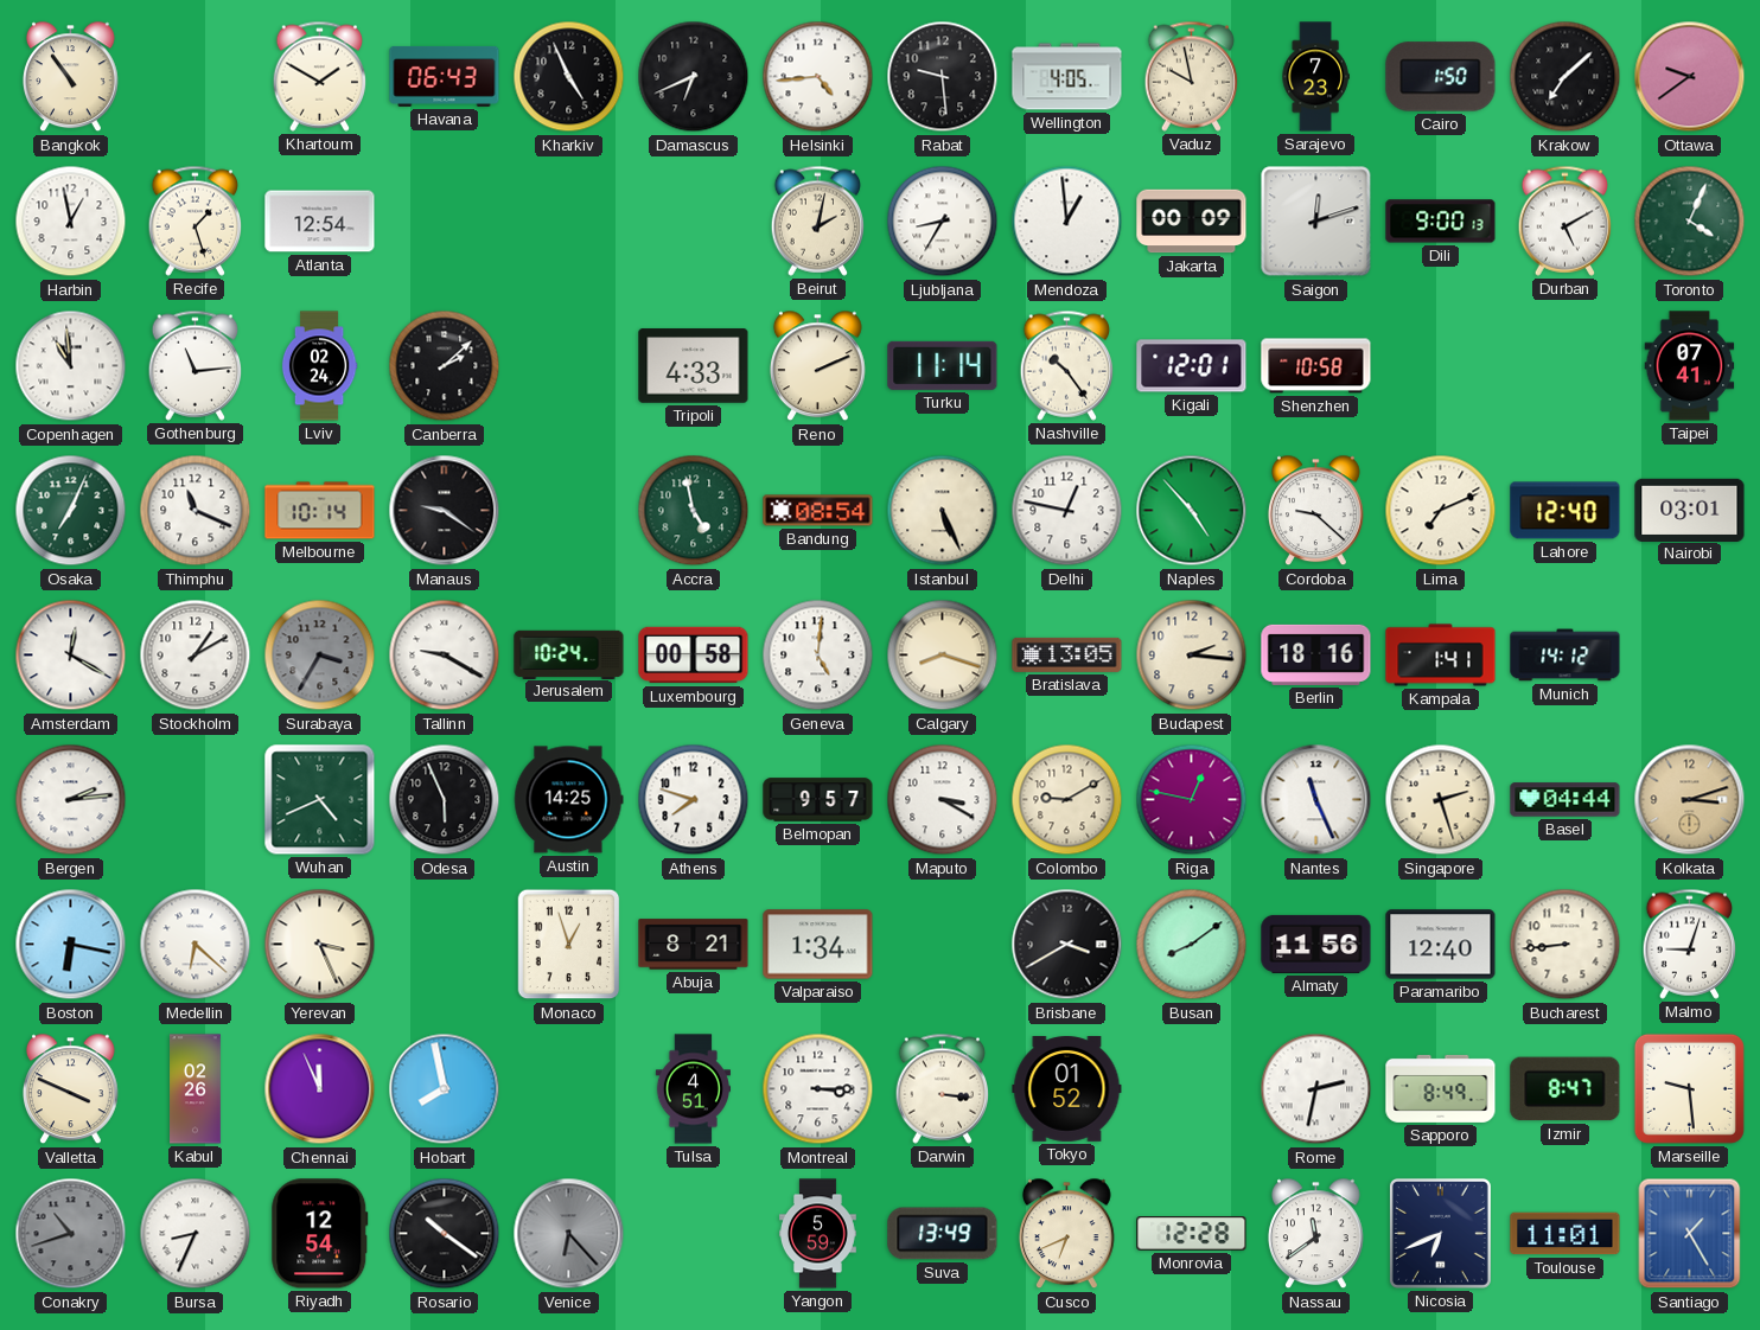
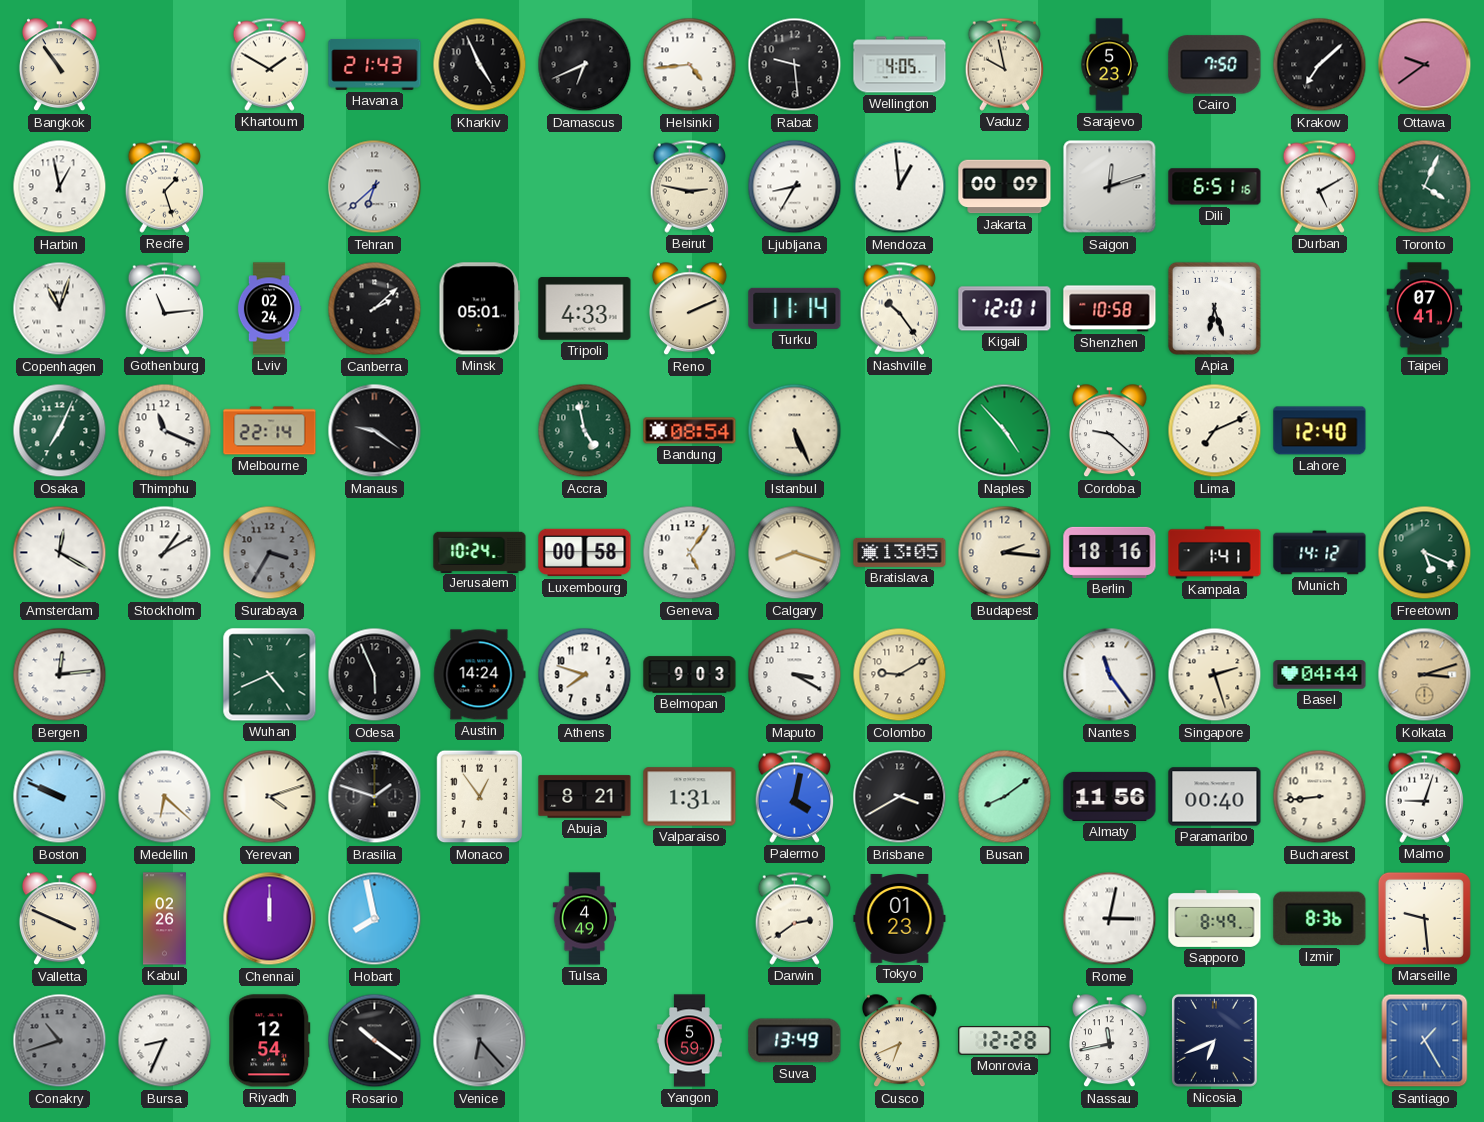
Havana: 06:43 -> 21:43 (375, 64)
Sarajevo: 7:23 -> 5:23 (1109, 65)
Cairo: 1:50 -> 7:50 (1215, 65)
Atlanta: 12:54 -> none (320, 222)
Tehran: none -> 6:38 (375, 187)
Beirut: 2:02 -> 2:47 (690, 186)
Dili: 9:00 -> 6:51 (1215, 187)
Copenhagen: 10:59 -> 11:03 (60, 309)
Minsk: none -> 05:01 (480, 309)
Apia: none -> 6:27 (1214, 308)
Melbourne: 10:14 -> 22:14 (270, 431)
Delhi: 12:47 -> none (1067, 511)
Nairobi: 03:01 -> none (1690, 510)
Tallinn: 9:20 -> none (445, 656)
Geneva: 5:01 -> 5:06 (690, 553)
Freetown: none -> 5:19 (1425, 553)
Bergen: 2:14 -> 12:14 (60, 675)
Austin: 14:25 -> 14:24 (480, 675)
Belmopan: 9:57 -> 9:03 (690, 675)
Riga: 12:47 -> none (1192, 800)
Nantes: 11:26 -> 11:24 (1110, 675)
Boston: 6:17 -> 9:49 (60, 797)
Yerevan: 3:26 -> 4:12 (270, 797)
Brasilia: none -> 1:48 (375, 797)
Monaco: 12:57 -> 12:54 (480, 797)
Valparaiso: 1:34 -> 1:31 (690, 797)
Palermo: none -> 4:02 (795, 796)
Paramaribo: 12:40 -> 00:40 (1215, 797)
Chennai: 11:56 -> 12:00 (270, 919)
Tulsa: 4:51 -> 4:49 (584, 919)
Montreal: 3:15 -> none (818, 1089)
Darwin: 3:16 -> 2:39 (795, 918)
Tokyo: 01:52 -> 01:23 (900, 919)
Rome: 2:32 -> 3:02 (1110, 919)
Izmir: 8:47 -> 8:36 (1320, 919)
Nassau: 11:39 -> 11:43 (1110, 1041)
Toulouse: 11:01 -> none (1565, 1234)
